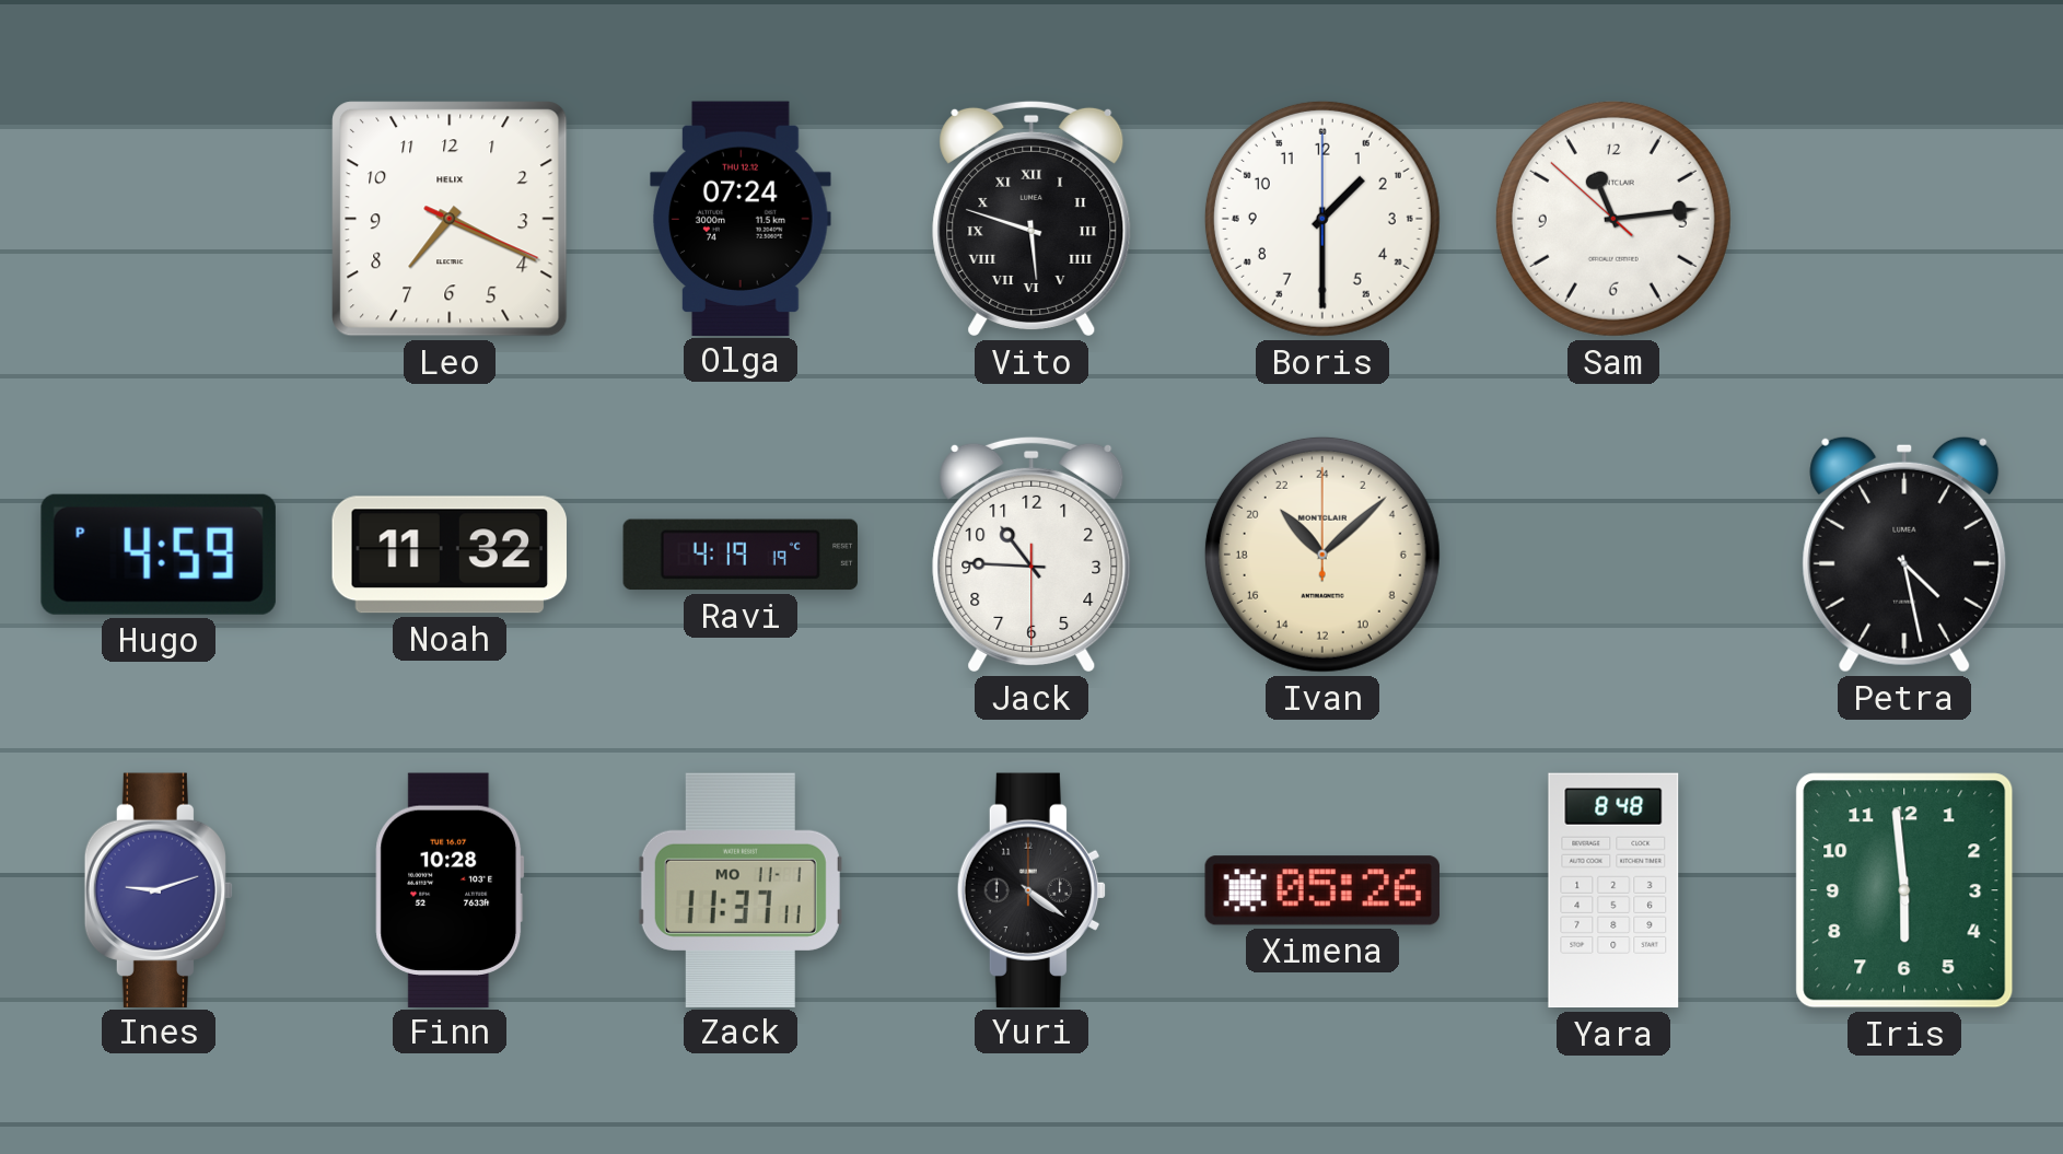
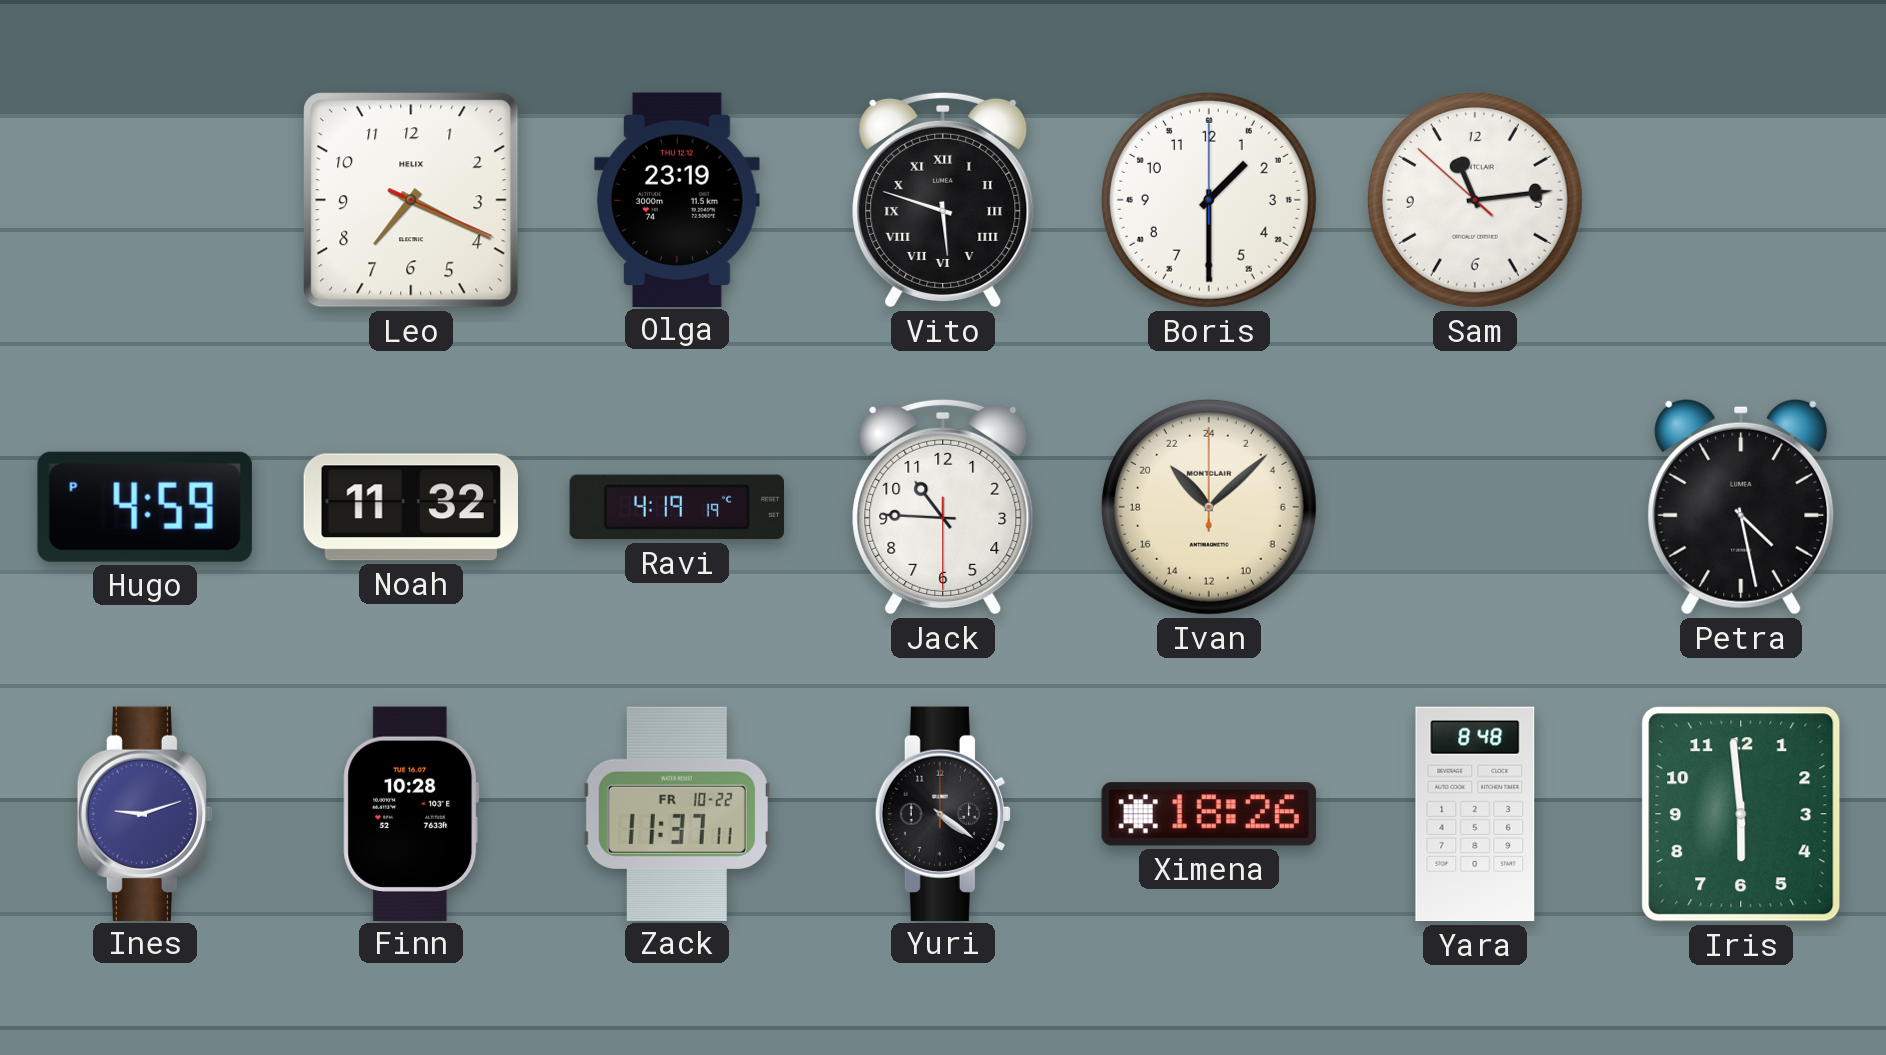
Olga: 07:24 -> 23:19 (678, 199)
Zack date: MO 11-1 -> FR 10-22 (677, 813)
Ximena: 05:26 -> 18:26 (1209, 814)
